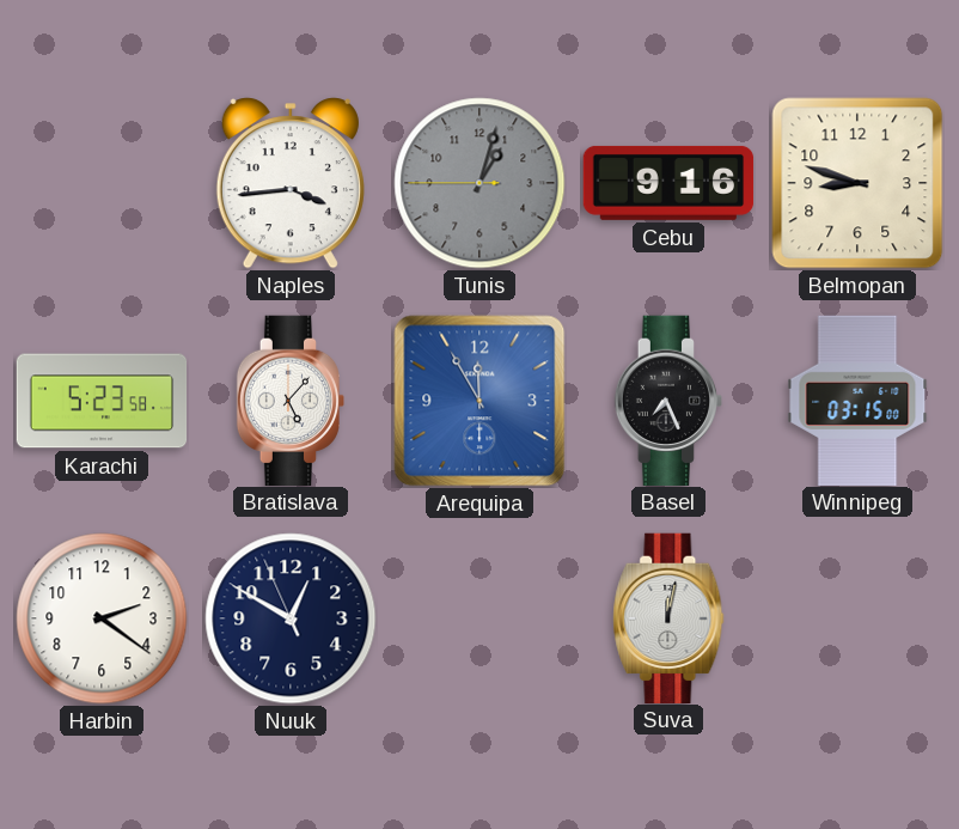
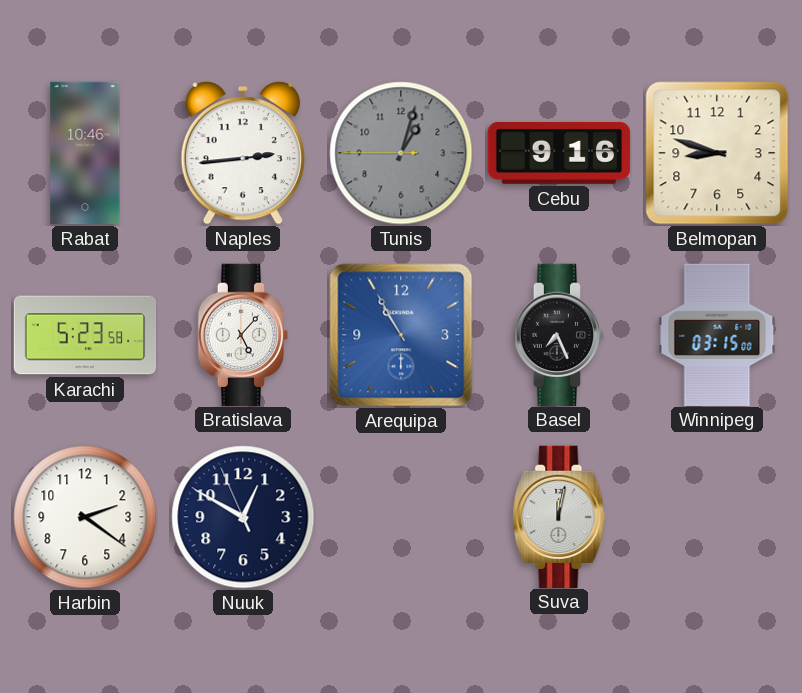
Rabat: none -> 10:46 (85, 153)
Naples: 3:44 -> 2:44 (243, 153)
Arequipa: 11:55 -> 10:55 (401, 335)
